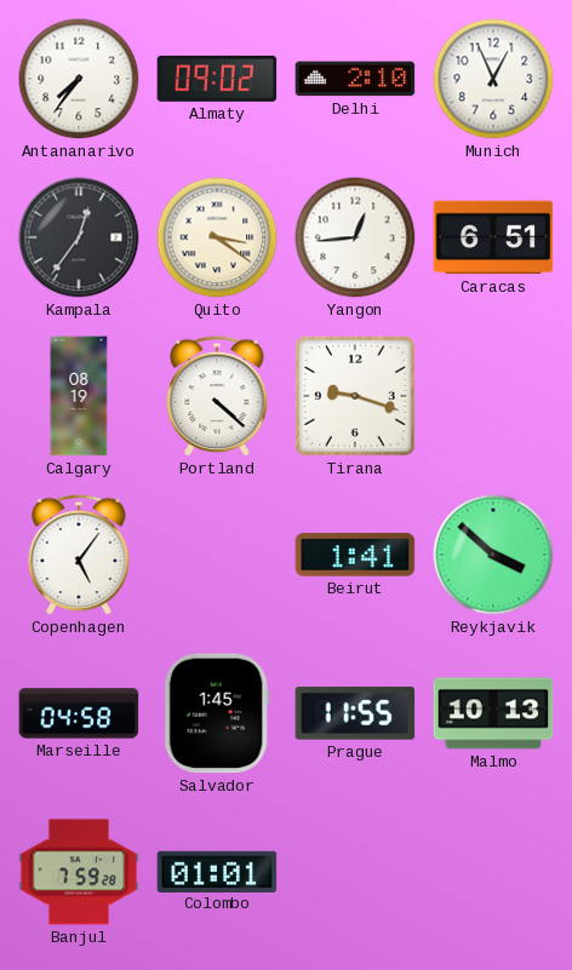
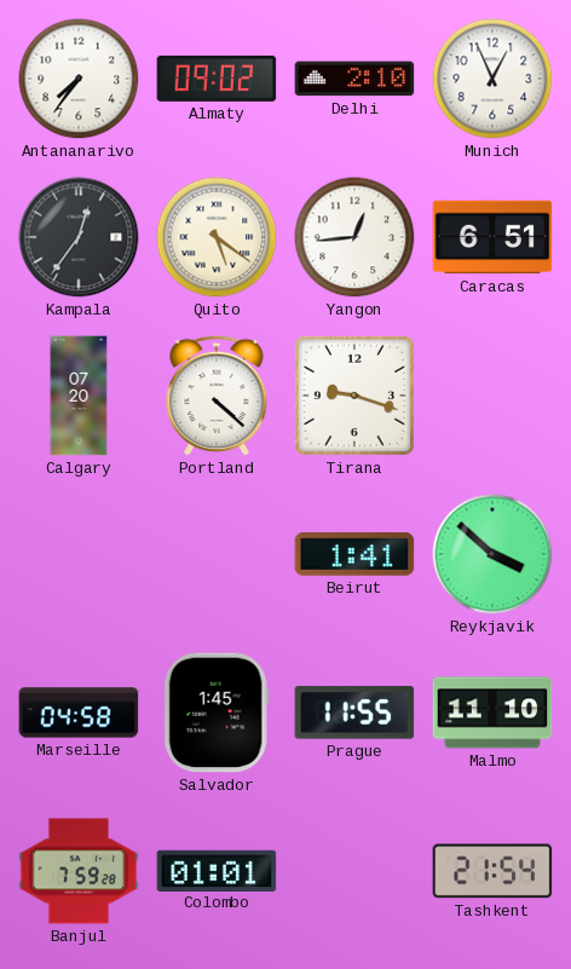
Quito: 3:21 -> 5:21 (217, 237)
Calgary: 08:19 -> 07:20 (79, 396)
Copenhagen: 5:06 -> none (79, 555)
Malmo: 10:13 -> 11:10 (492, 713)
Tashkent: none -> 21:54 (492, 871)
